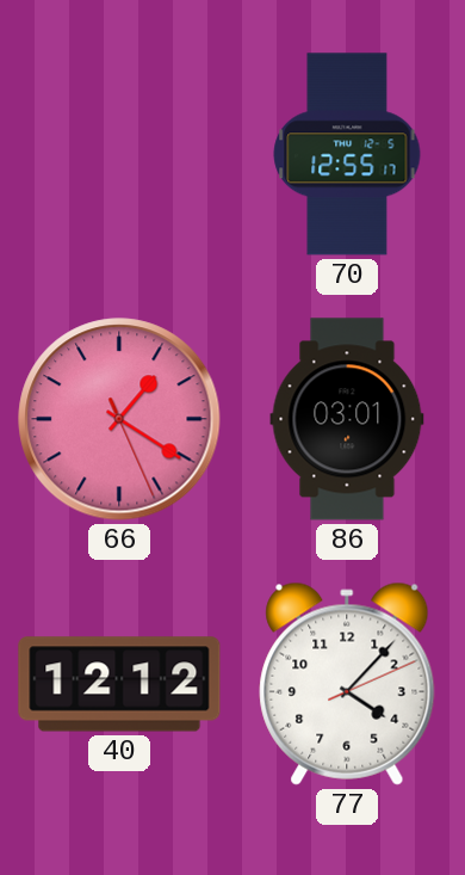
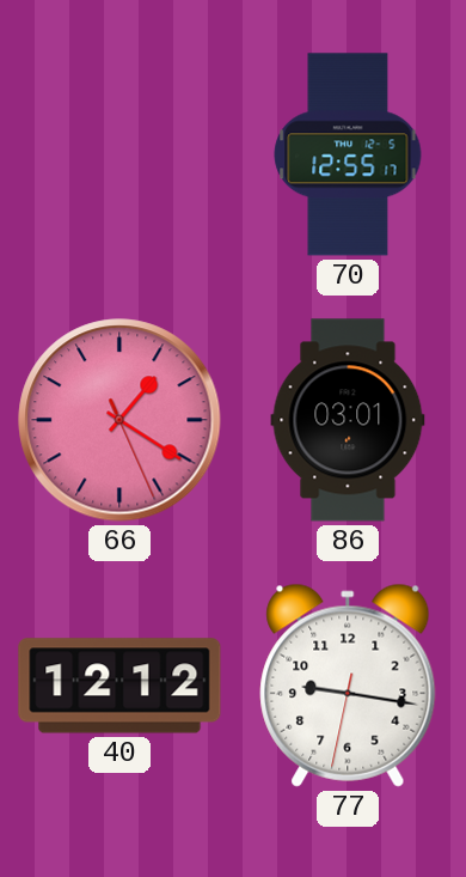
77: 4:07 -> 9:16 (348, 686)
